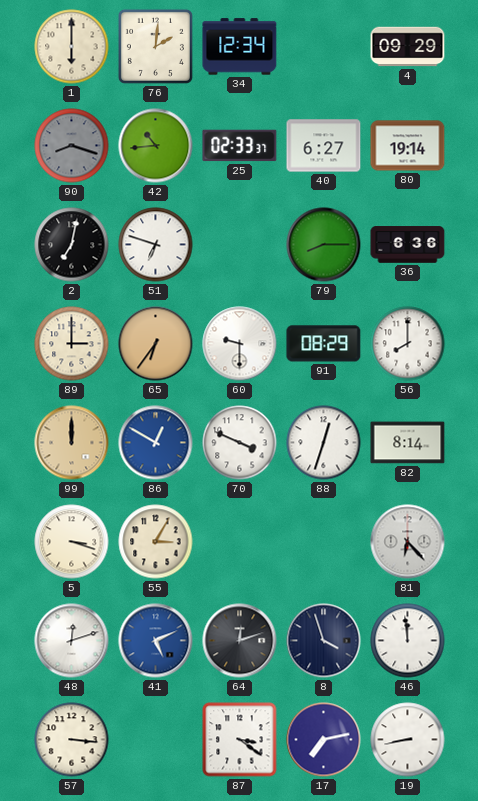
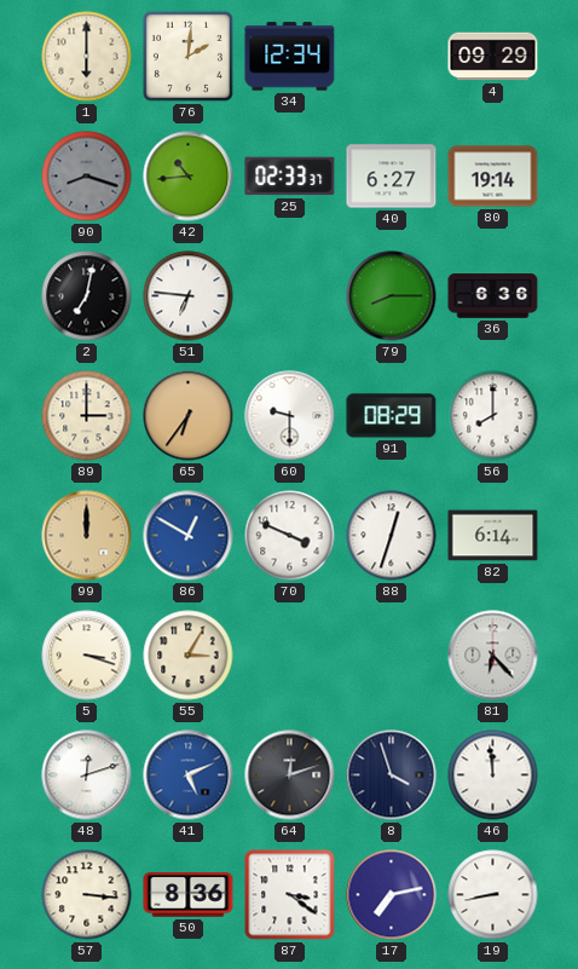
51: 6:48 -> 6:46 (189, 296)
82: 8:14 -> 6:14 (493, 536)
50: none -> 8:36 (189, 895)
